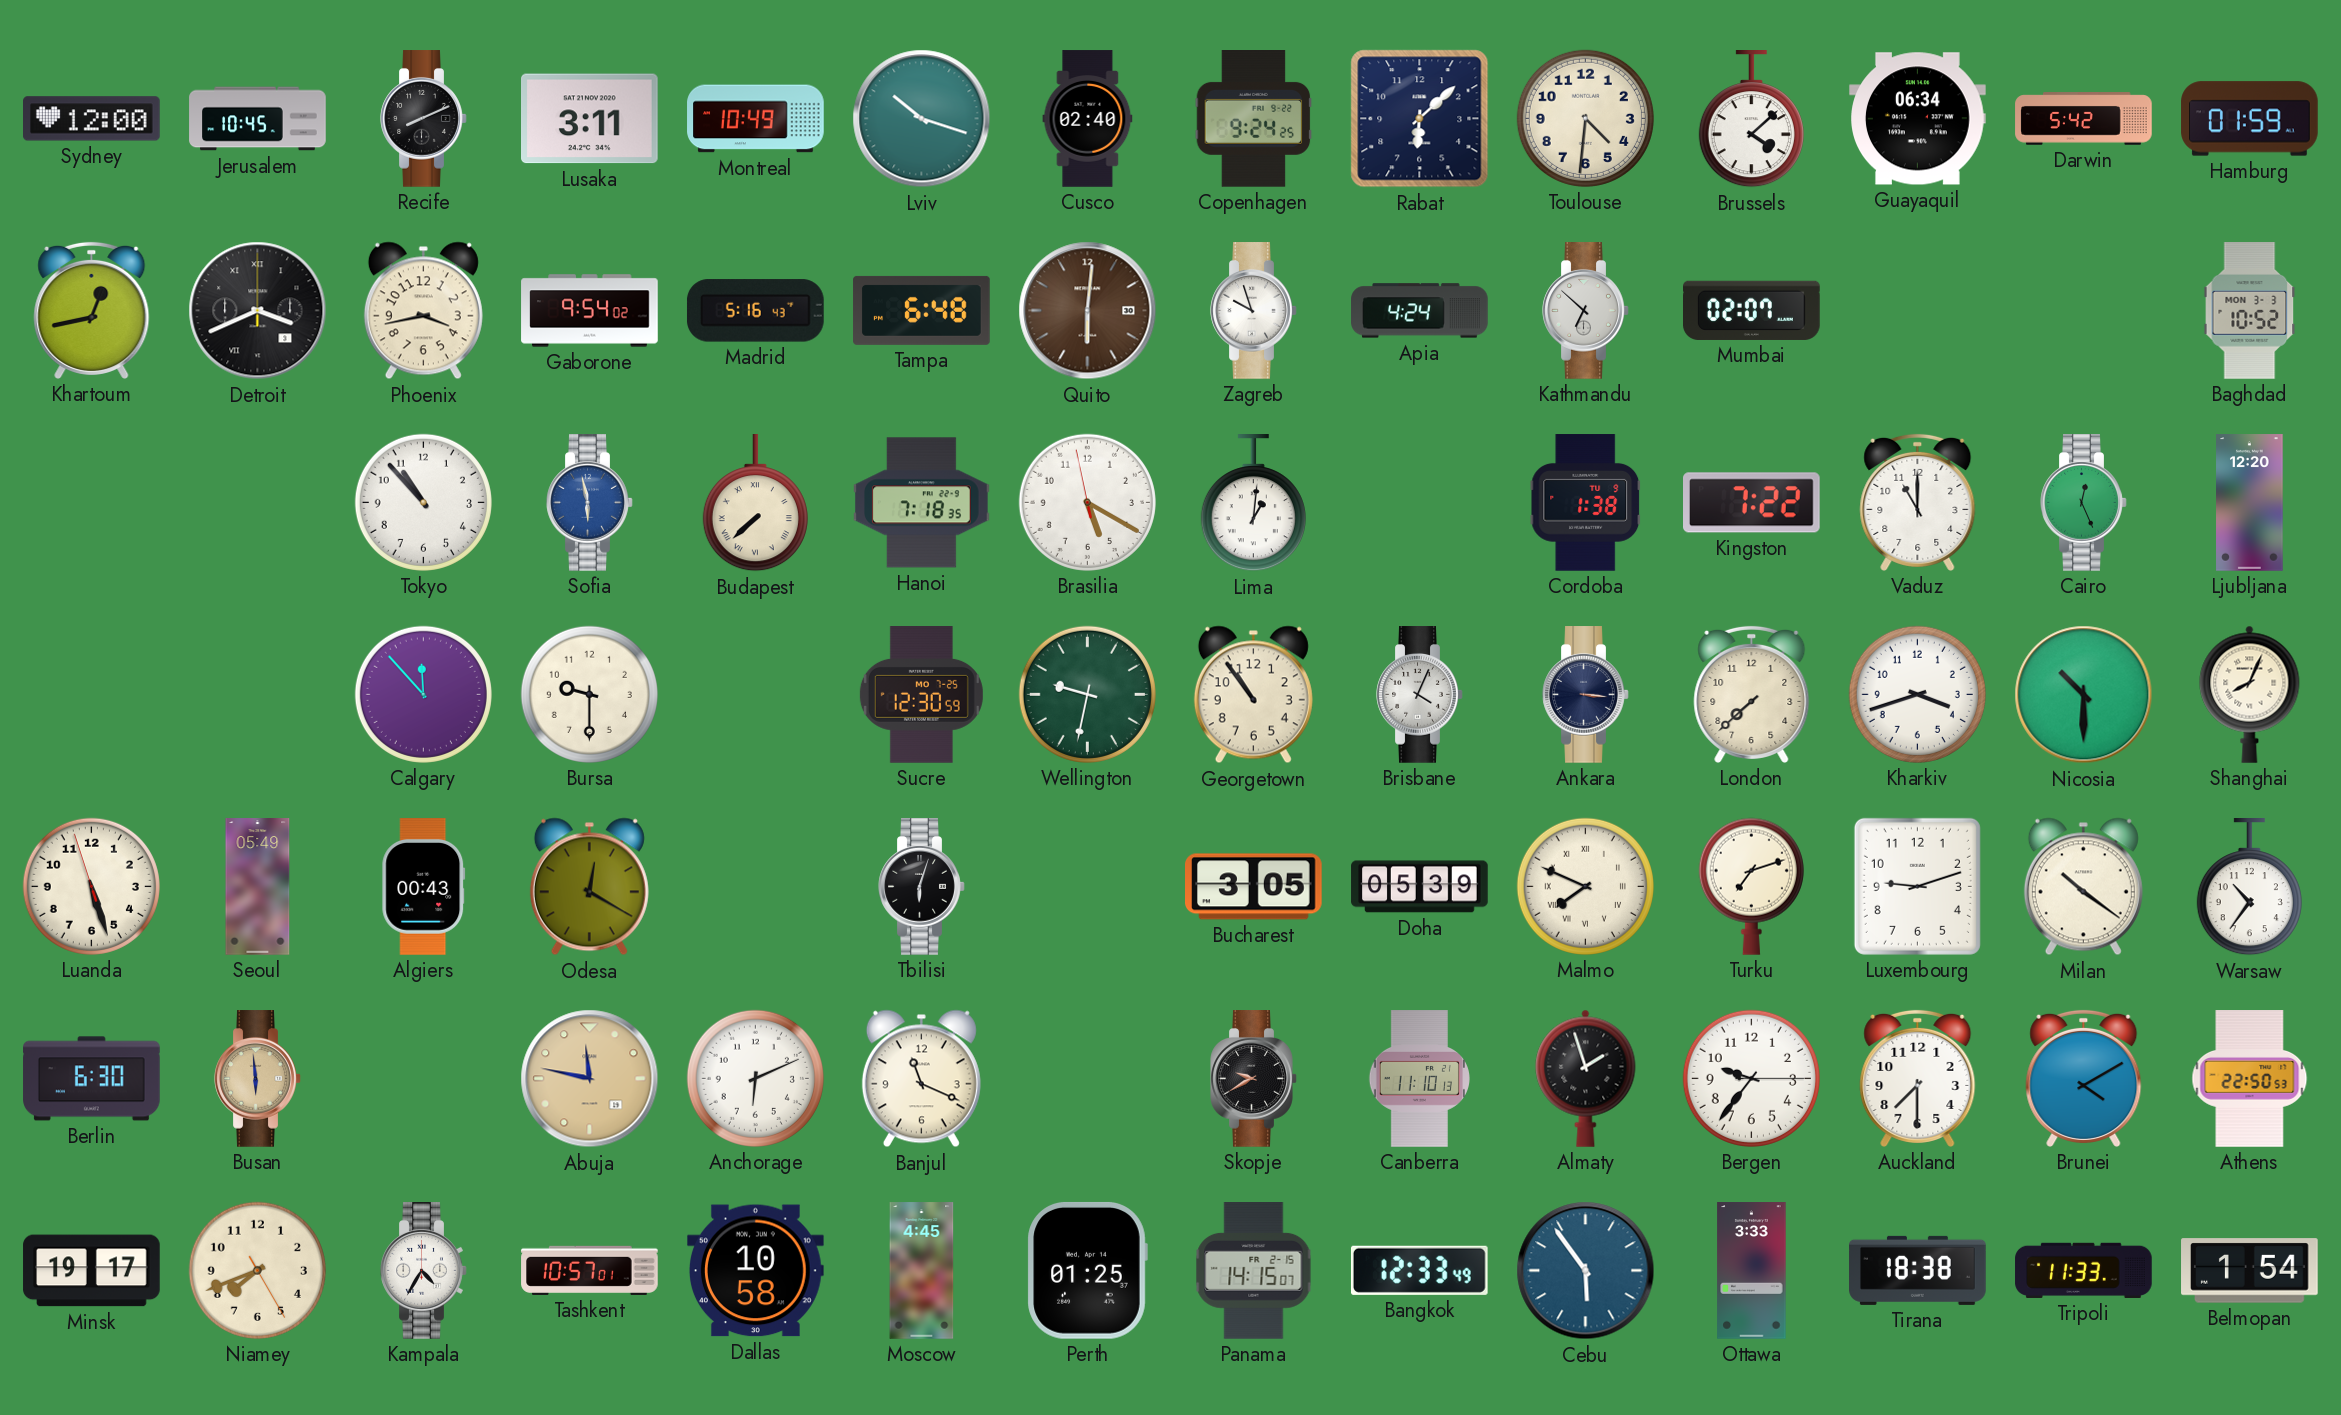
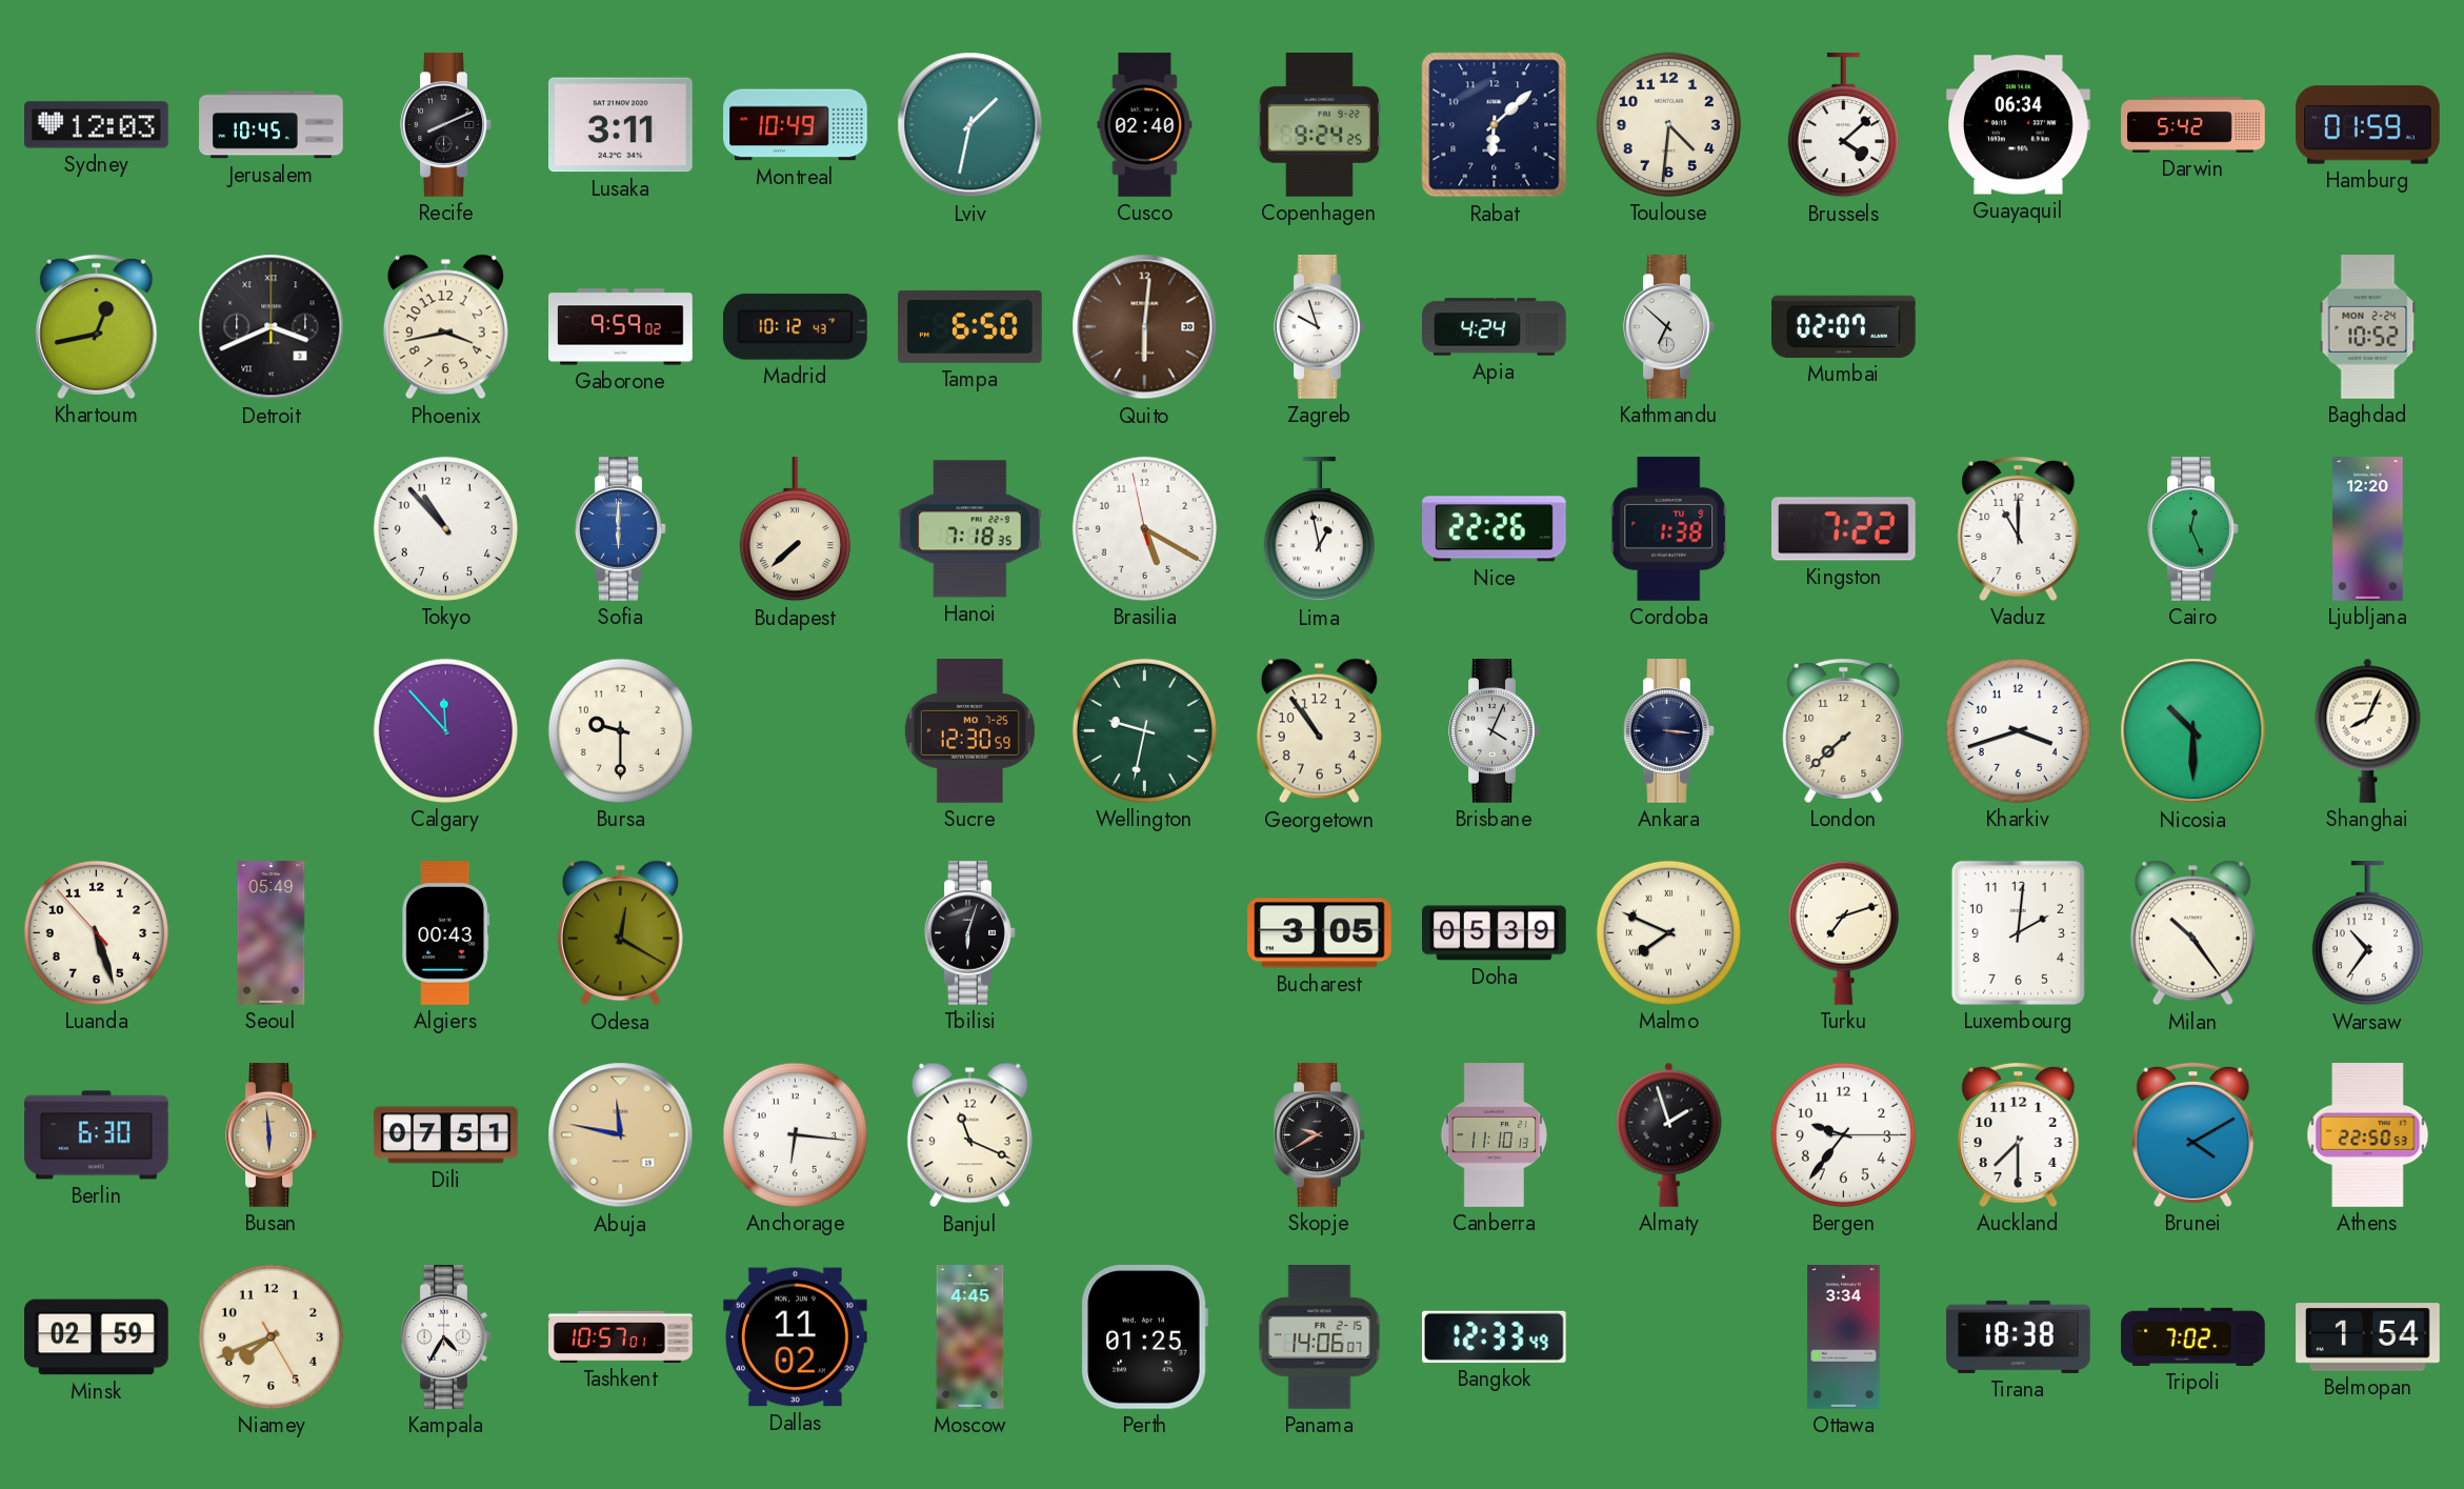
Sydney: 12:00 -> 12:03 (97, 125)
Lviv: 10:18 -> 1:32 (970, 125)
Gaborone: 9:54 -> 9:59 (621, 327)
Madrid: 5:16 -> 10:12 (796, 327)
Tampa: 6:48 -> 6:50 (970, 326)
Baghdad date: MON 3-3 -> MON 2-24 (2368, 327)
Sofia: 5:58 -> 6:00 (621, 529)
Lima: 1:01 -> 12:58 (1319, 530)
Nice: none -> 22:26 (1494, 529)
Luanda: 5:26:57 -> 5:26:53 (96, 932)
Luxembourg: 9:12 -> 2:01 (2018, 932)
Milan: 10:21 -> 10:24 (2192, 933)
Dili: none -> 07:51 (446, 1135)
Anchorage: 6:11 -> 6:16 (795, 1134)
Minsk: 19:17 -> 02:59 (97, 1337)
Dallas: 10:58 -> 11:02 (796, 1337)
Panama: 14:15 -> 14:06 (1320, 1337)
Cebu: 5:54 -> none (1586, 1271)
Ottawa: 3:33 -> 3:34 (1844, 1337)
Tripoli: 11:33 -> 7:02 (2193, 1336)
